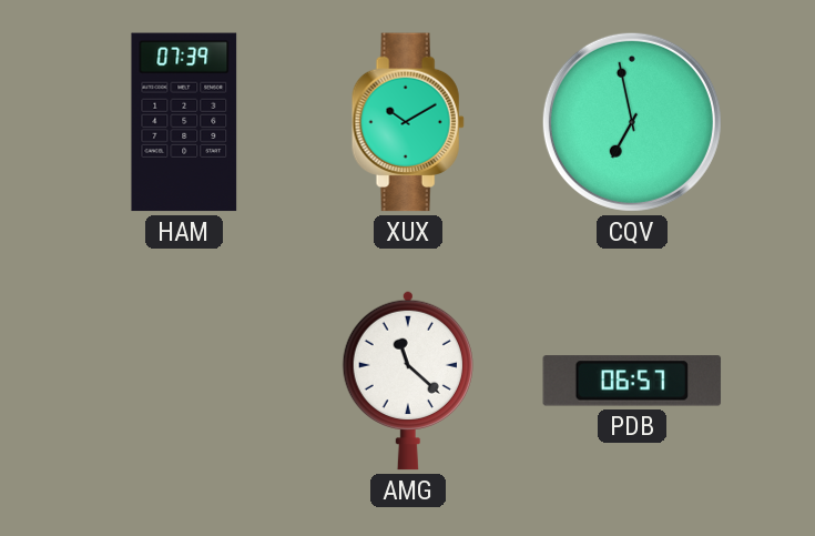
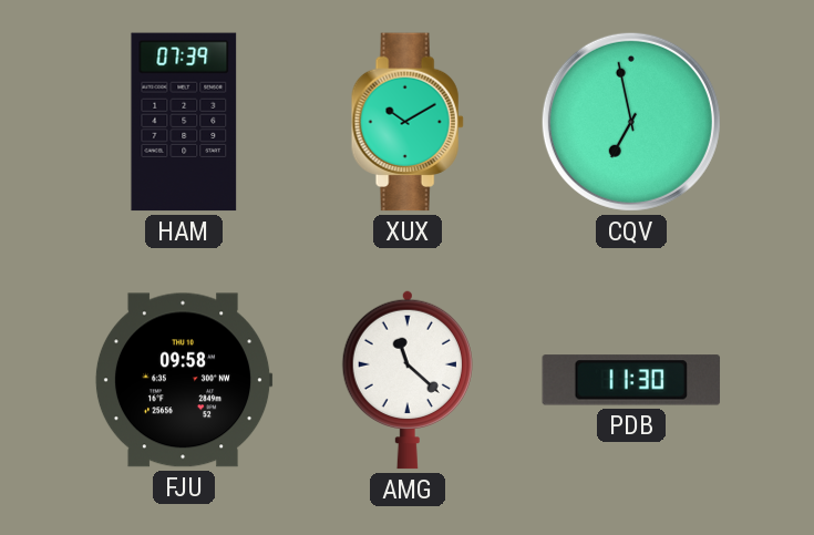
FJU: none -> 09:58 (184, 380)
PDB: 06:57 -> 11:30 (631, 380)
